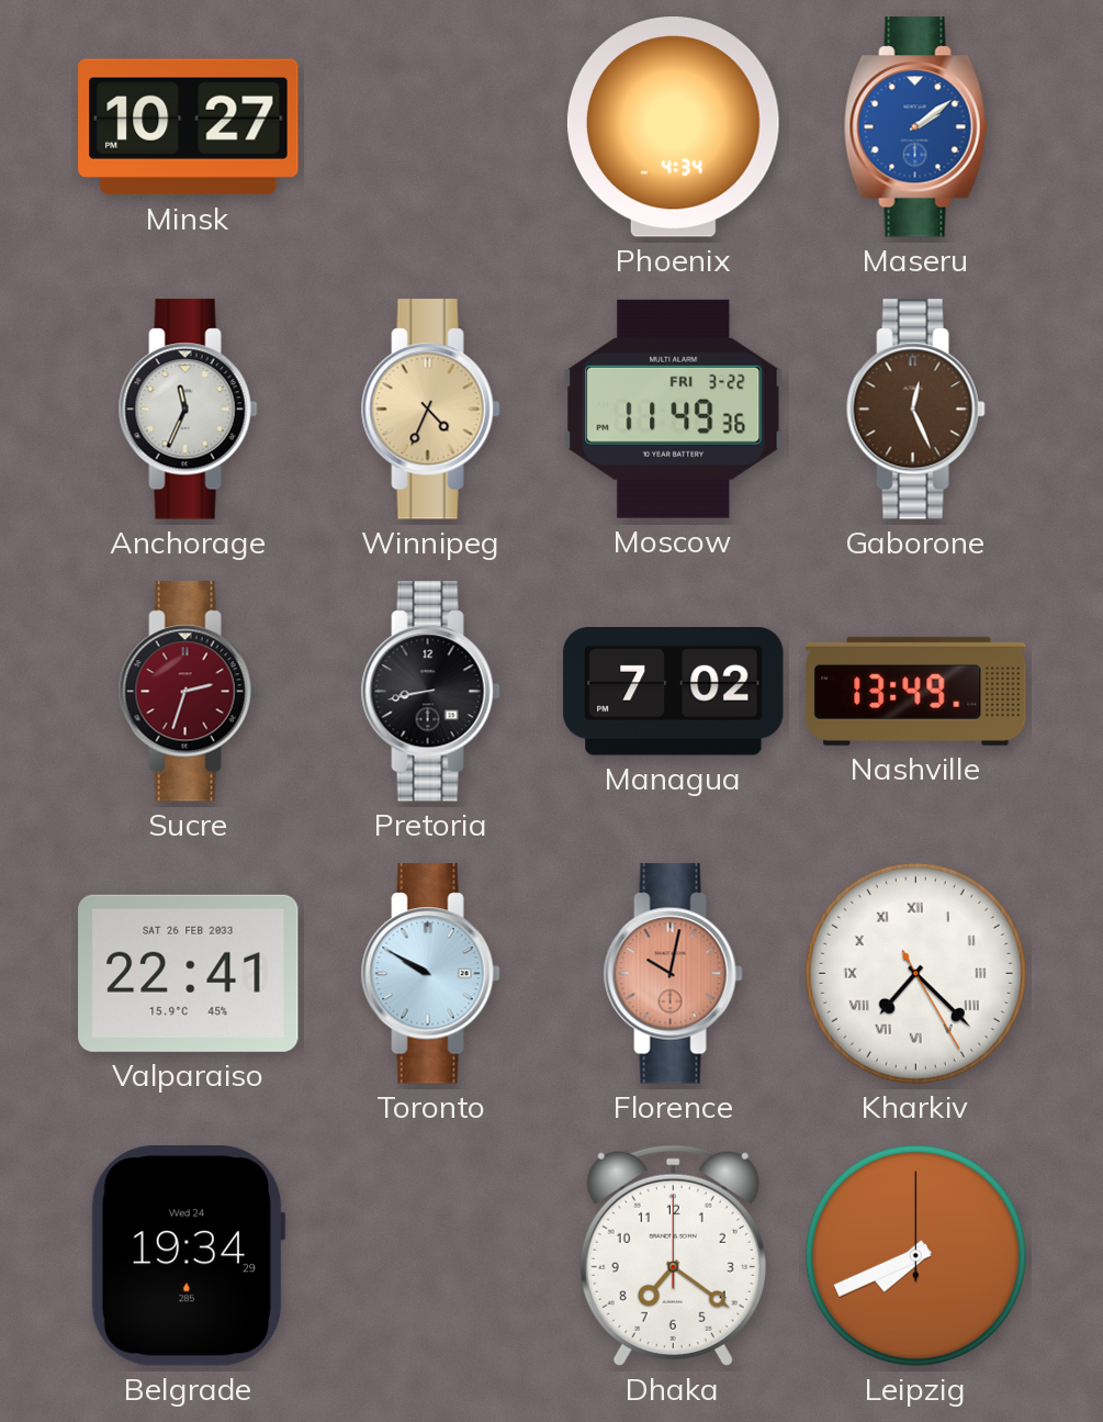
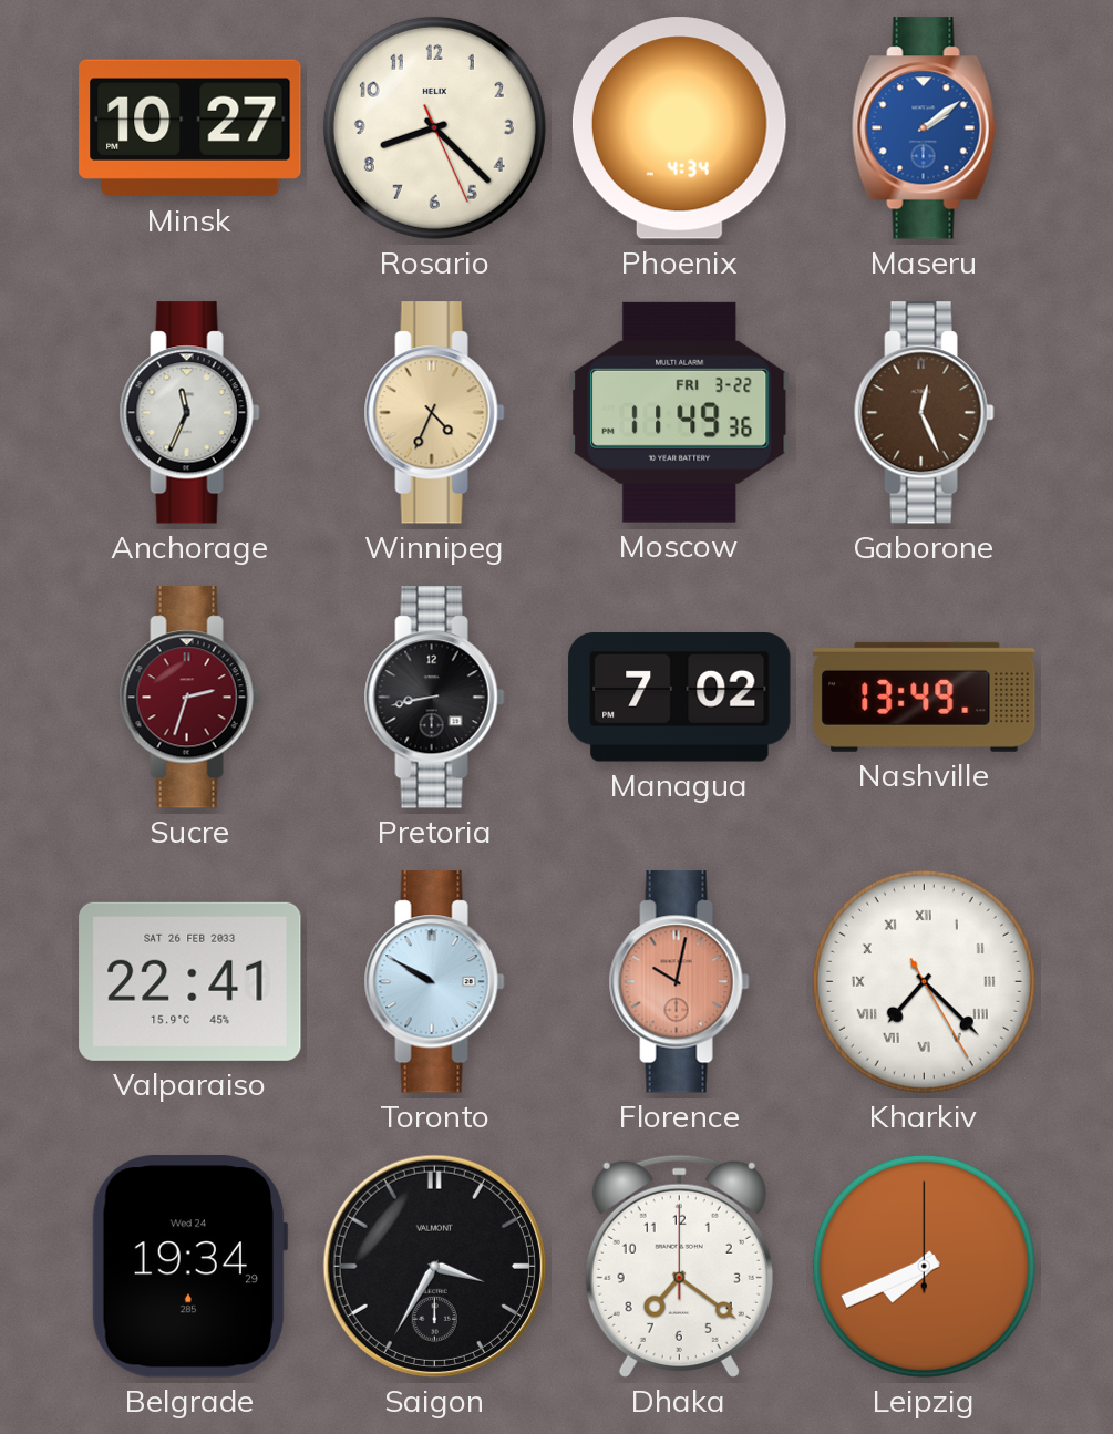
Rosario: none -> 8:22 (434, 127)
Saigon: none -> 3:35 (434, 1266)
